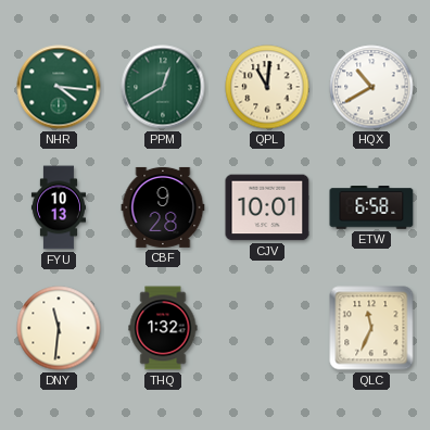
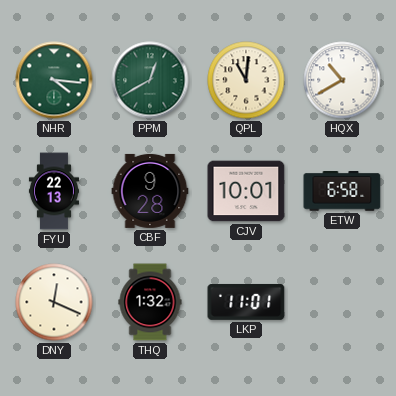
FYU: 10:13 -> 22:13 (54, 191)
DNY: 11:31 -> 12:19 (54, 302)
LKP: none -> 11:01 (246, 302)
QLC: 11:34 -> none (371, 328)
